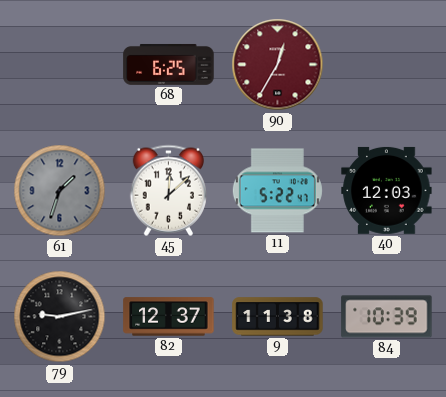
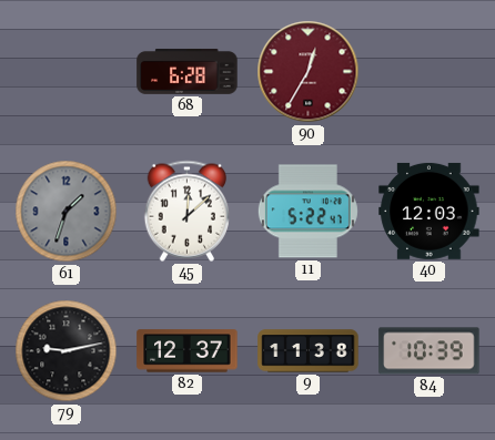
68: 6:25 -> 6:28 (188, 72)
